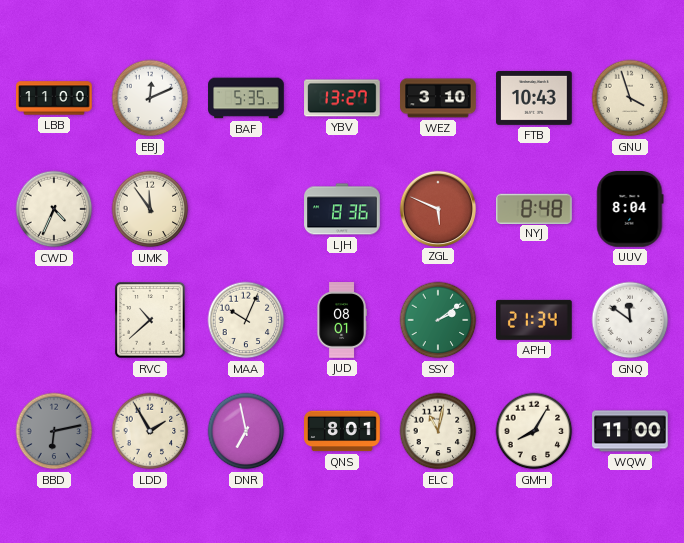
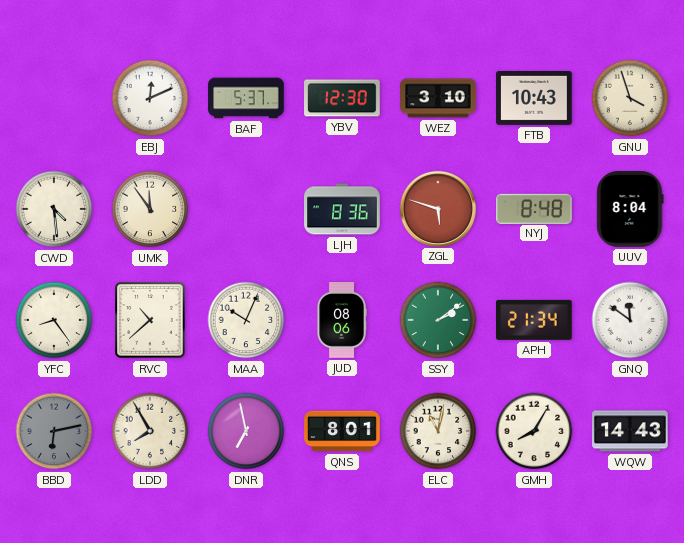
LBB: 11:00 -> none (54, 98)
BAF: 5:35 -> 5:37 (246, 98)
YBV: 13:27 -> 12:30 (342, 98)
CWD: 4:34 -> 4:29 (54, 209)
ZGL: 5:49 -> 5:48 (437, 208)
YFC: none -> 8:24 (54, 320)
JUD: 08:01 -> 08:06 (342, 320)
LDD: 1:55 -> 7:55 (150, 431)
WQW: 11:00 -> 14:43 (630, 431)
